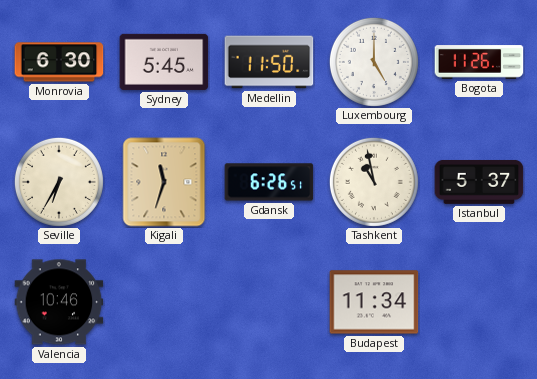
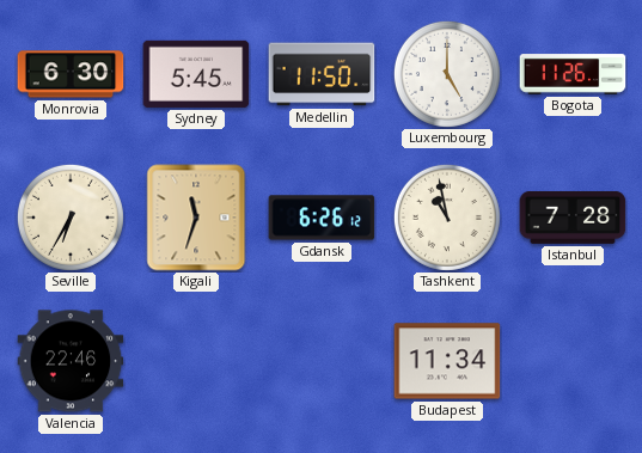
Gdansk: 6:26:51 -> 6:26:12 (322, 218)
Istanbul: 5:37 -> 7:28 (573, 218)
Valencia: 10:46 -> 22:46 (71, 361)
